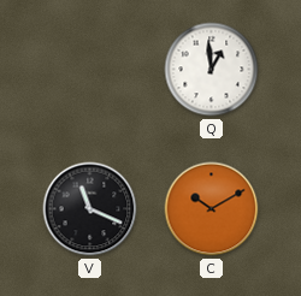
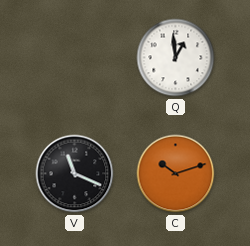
C: 10:10 -> 10:12 (176, 174)
